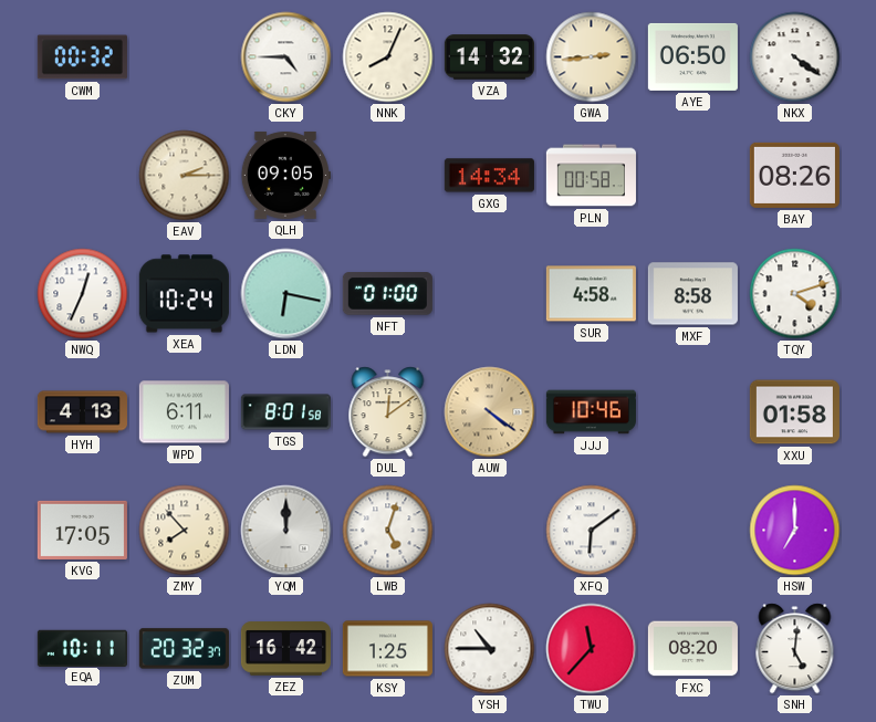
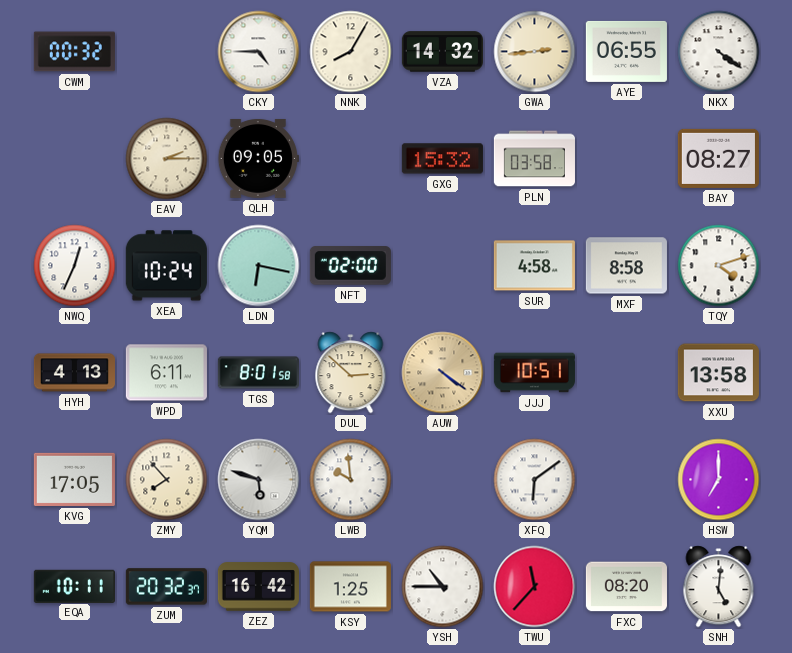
NNK: 8:04 -> 8:05 (351, 52)
AYE: 06:50 -> 06:55 (626, 51)
GXG: 14:34 -> 15:32 (442, 159)
PLN: 00:58 -> 03:58 (534, 159)
BAY: 08:26 -> 08:27 (718, 158)
NFT: 01:00 -> 02:00 (350, 266)
DUL: 12:09 -> 2:52 (351, 373)
JJJ: 10:46 -> 10:51 (534, 373)
XXU: 01:58 -> 13:58 (718, 373)
YQM: 12:00 -> 5:48 (259, 480)
LWB: 5:03 -> 9:59 (351, 480)
